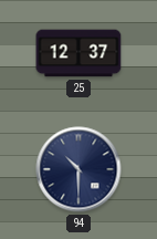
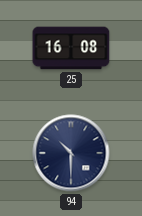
25: 12:37 -> 16:08 (71, 48)
